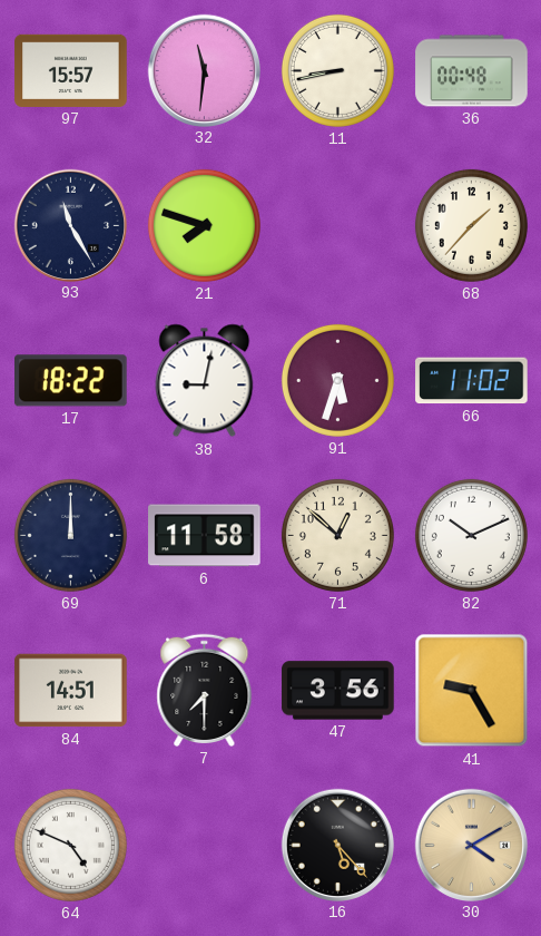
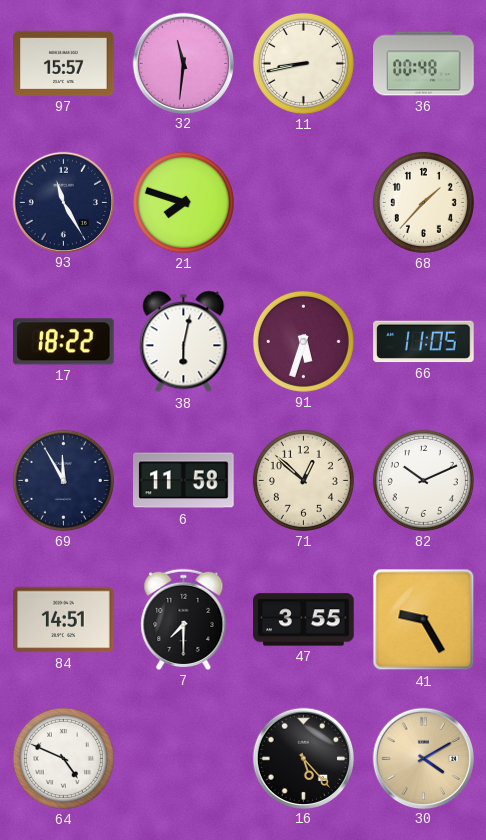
38: 9:02 -> 6:02 (184, 342)
66: 11:02 -> 11:05 (424, 342)
69: 12:00 -> 11:55 (63, 480)
47: 3:56 -> 3:55 (304, 620)
